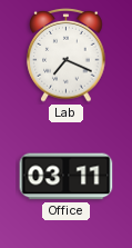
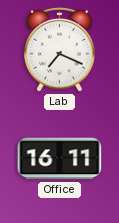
Office: 03:11 -> 16:11 (60, 159)
